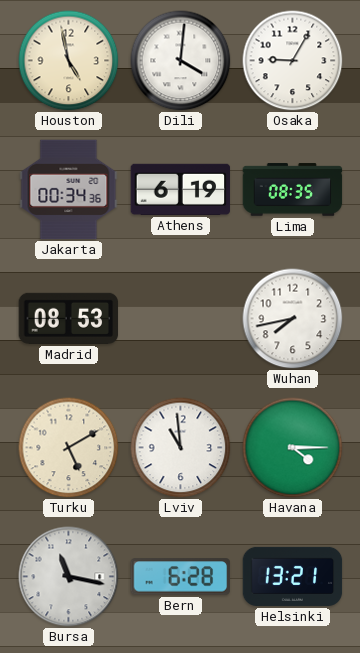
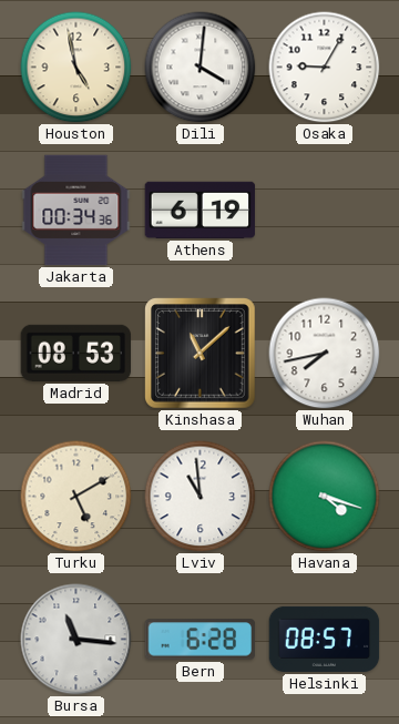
Lima: 08:35 -> none (293, 190)
Kinshasa: none -> 11:08 (201, 354)
Havana: 4:15 -> 4:18 (325, 497)
Bursa: 11:17 -> 11:16 (76, 640)
Helsinki: 13:21 -> 08:57 (325, 639)
